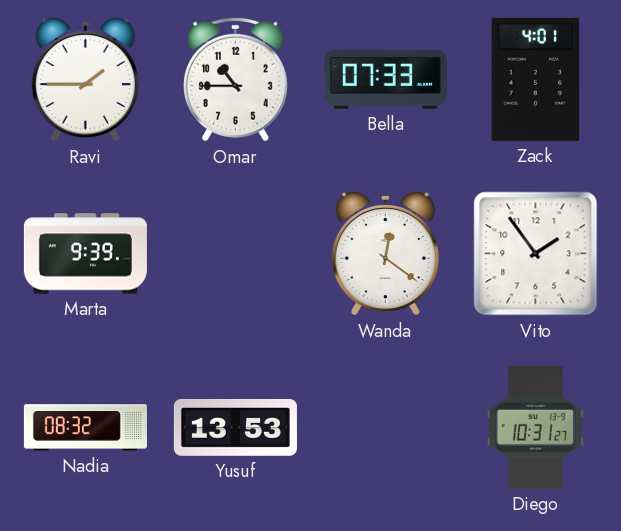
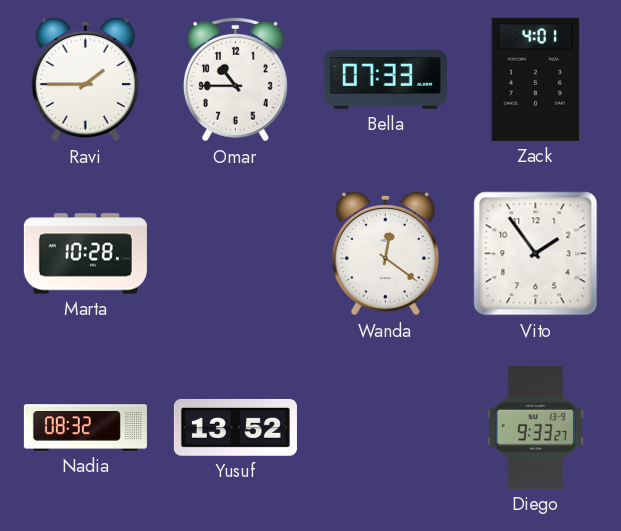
Marta: 9:39 -> 10:28 (85, 254)
Yusuf: 13:53 -> 13:52 (235, 427)
Diego: 10:31 -> 9:33 (535, 427)
